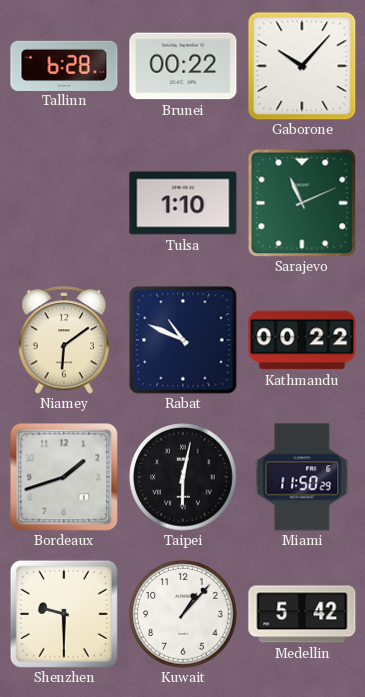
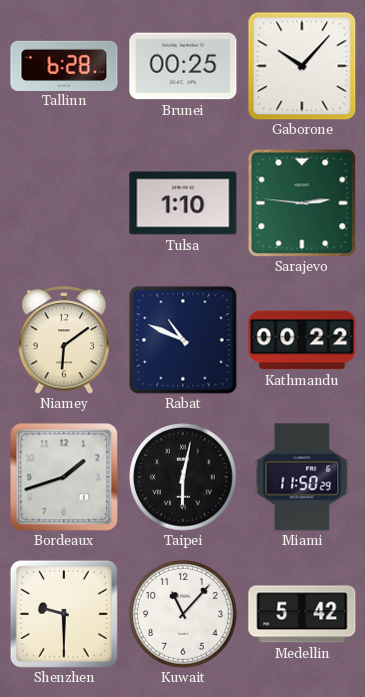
Brunei: 00:22 -> 00:25 (183, 66)
Sarajevo: 11:11 -> 2:46 (302, 203)
Kuwait: 1:07 -> 11:07 (183, 614)
